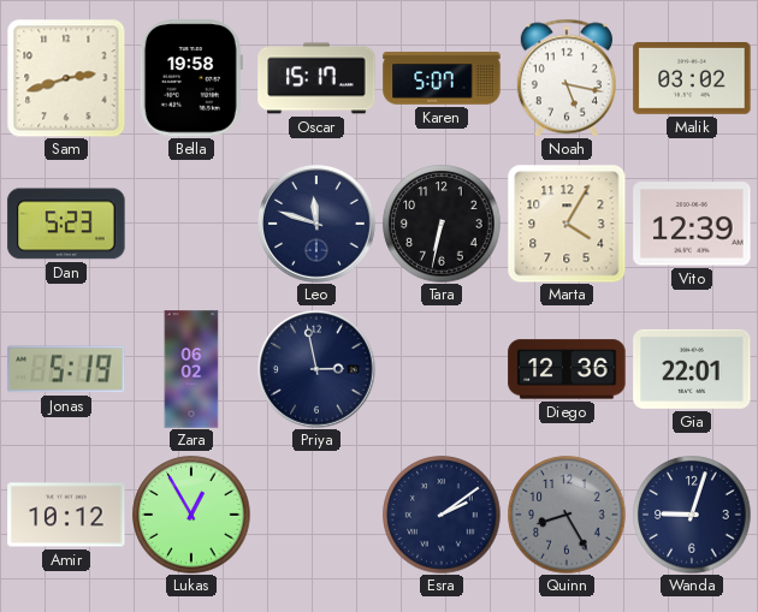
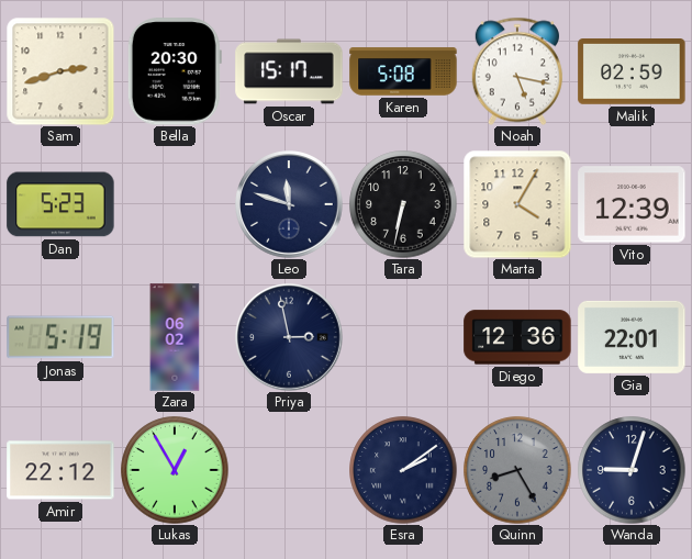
Bella: 19:58 -> 20:30 (175, 71)
Karen: 5:07 -> 5:08 (403, 71)
Malik: 03:02 -> 02:59 (632, 72)
Amir: 10:12 -> 22:12 (60, 470)
